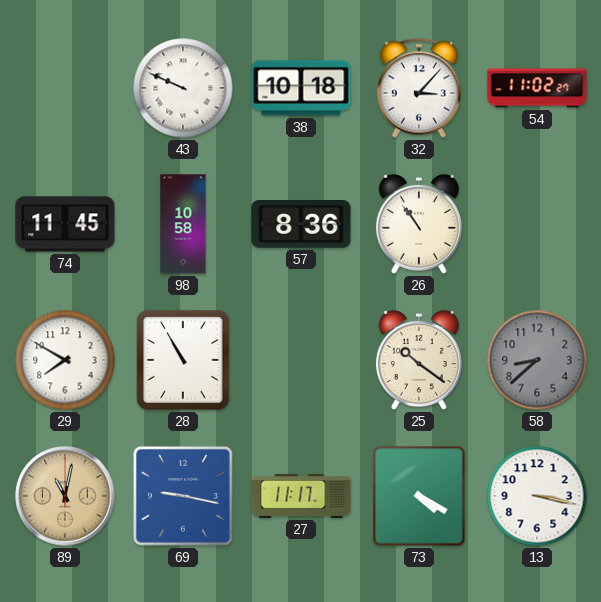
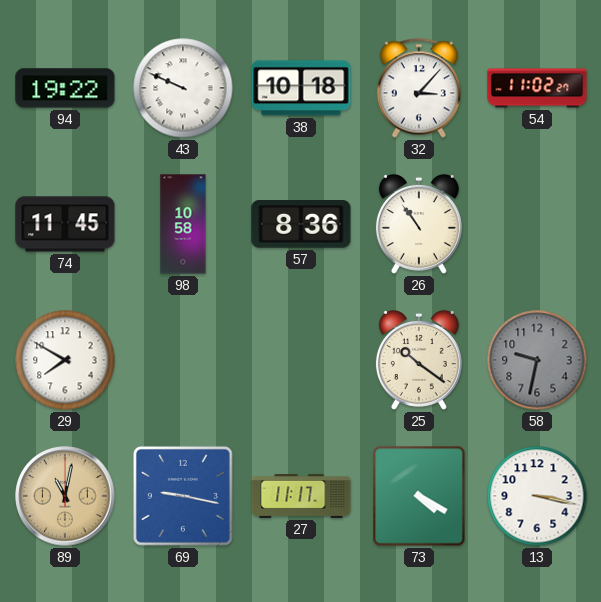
94: none -> 19:22 (65, 88)
28: 10:55 -> none (183, 360)
58: 8:38 -> 9:32 (537, 360)
